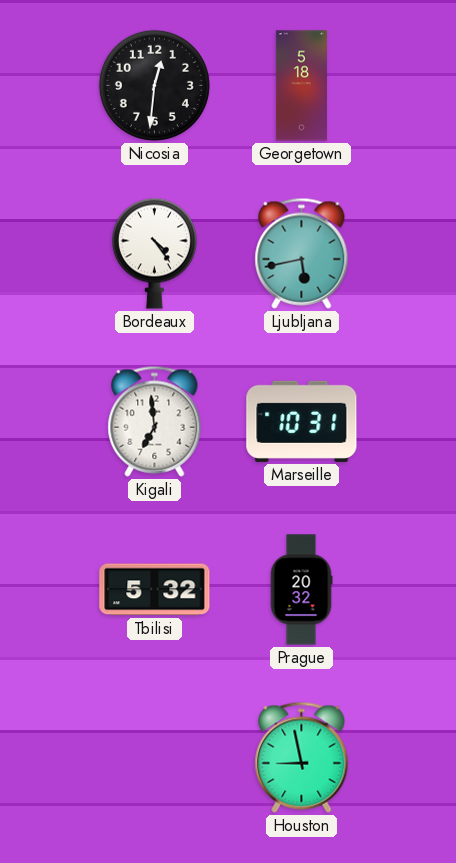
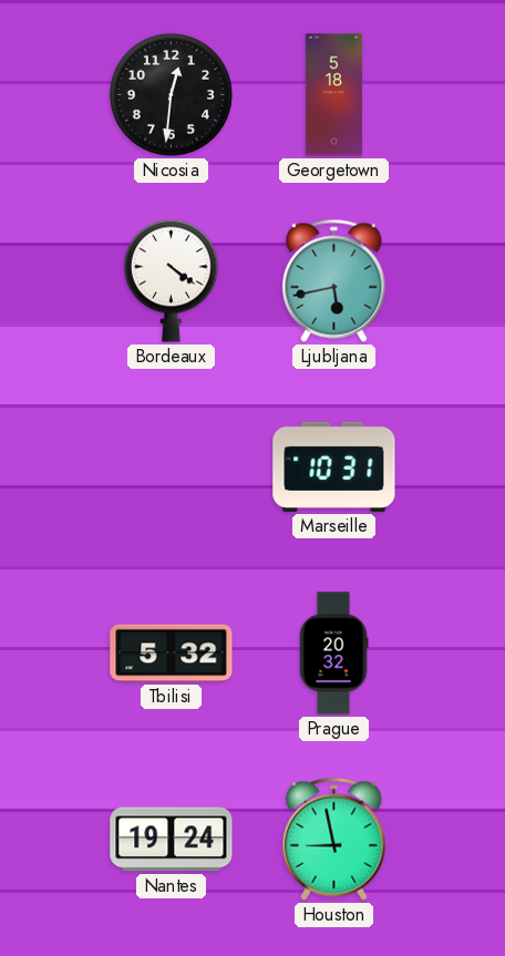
Bordeaux: 4:24 -> 4:21 (171, 280)
Kigali: 6:59 -> none (155, 421)
Nantes: none -> 19:24 (172, 840)
